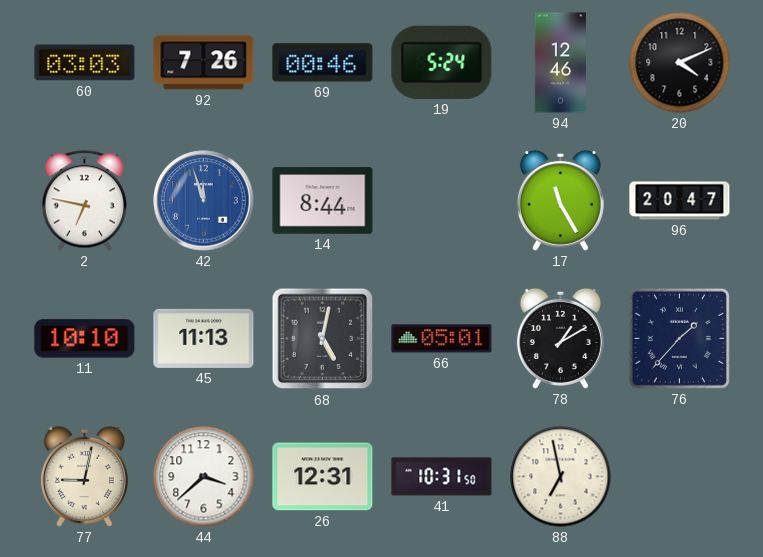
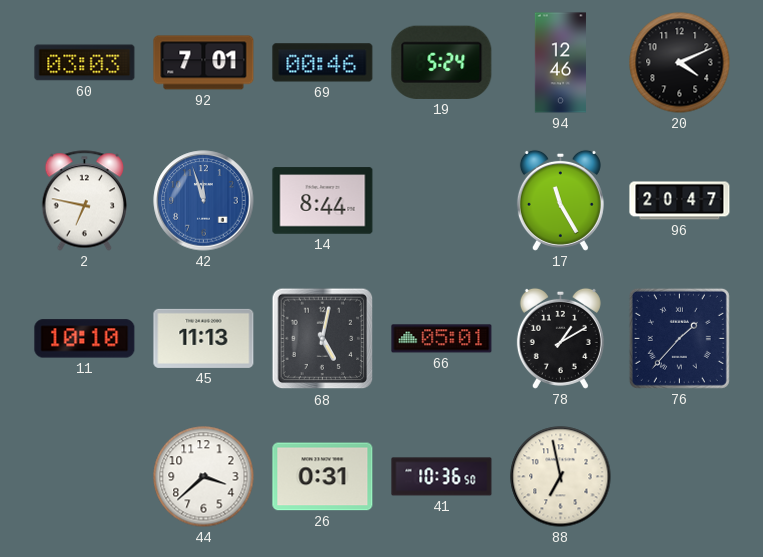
92: 7:26 -> 7:01 (204, 63)
77: 9:02 -> none (84, 476)
26: 12:31 -> 0:31 (323, 477)
41: 10:31 -> 10:36 (442, 477)
